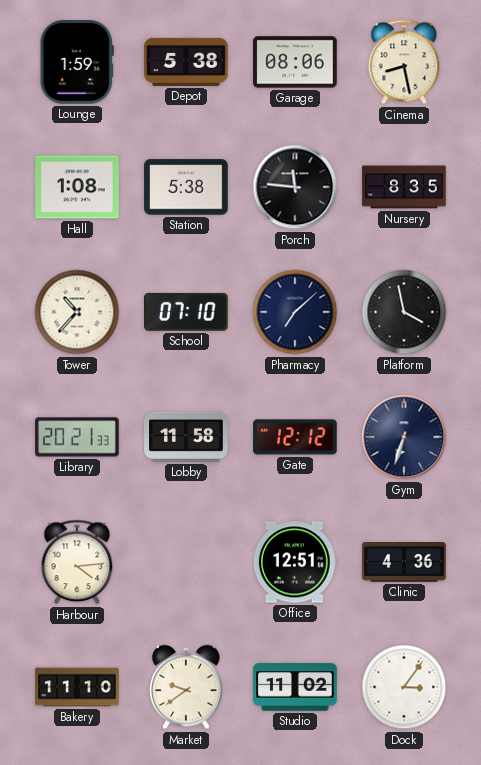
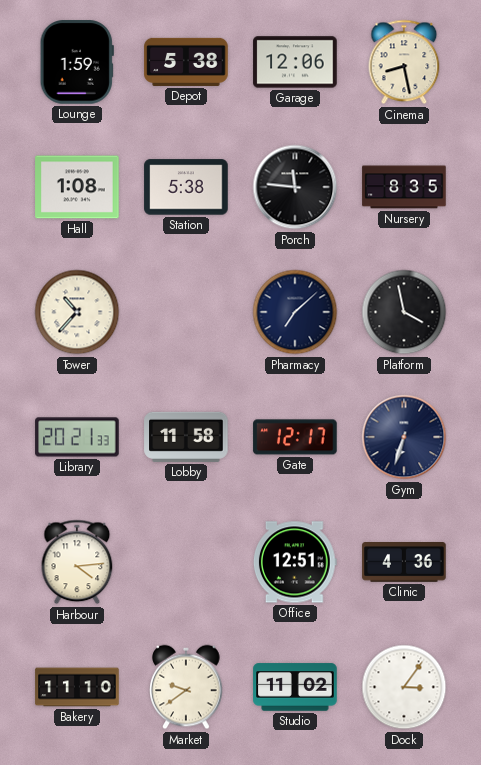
Garage: 08:06 -> 12:06 (295, 62)
School: 07:10 -> none (186, 312)
Gate: 12:12 -> 12:17 (295, 437)
